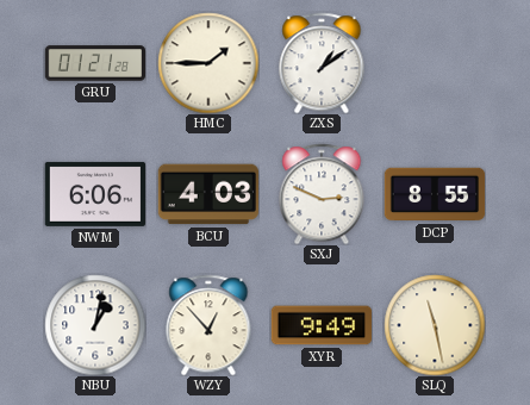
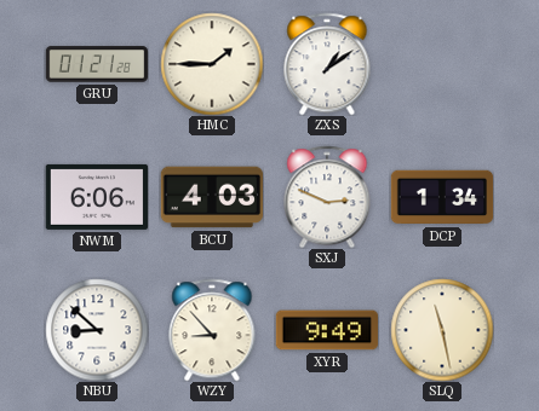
DCP: 8:55 -> 1:34 (442, 197)
NBU: 1:02 -> 8:52 (97, 330)
WZY: 12:53 -> 8:53 (212, 330)
